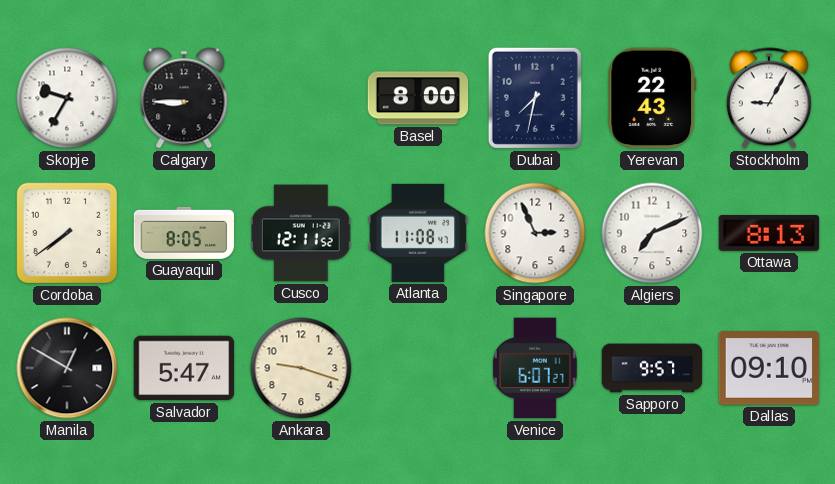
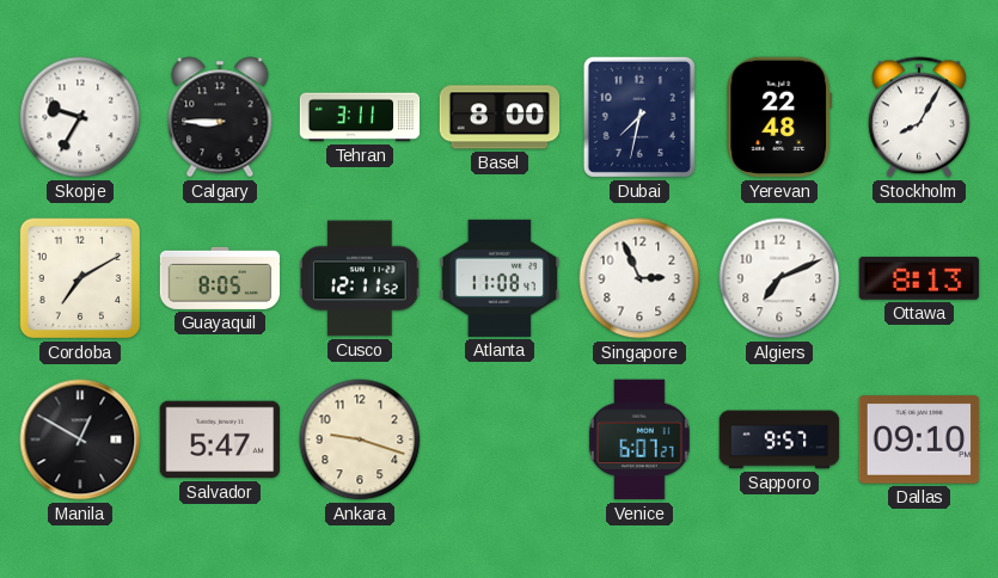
Tehran: none -> 3:11 (360, 117)
Yerevan: 22:43 -> 22:48 (779, 117)
Stockholm: 9:05 -> 8:05 (919, 117)
Cordoba: 7:39 -> 7:10 (80, 278)
